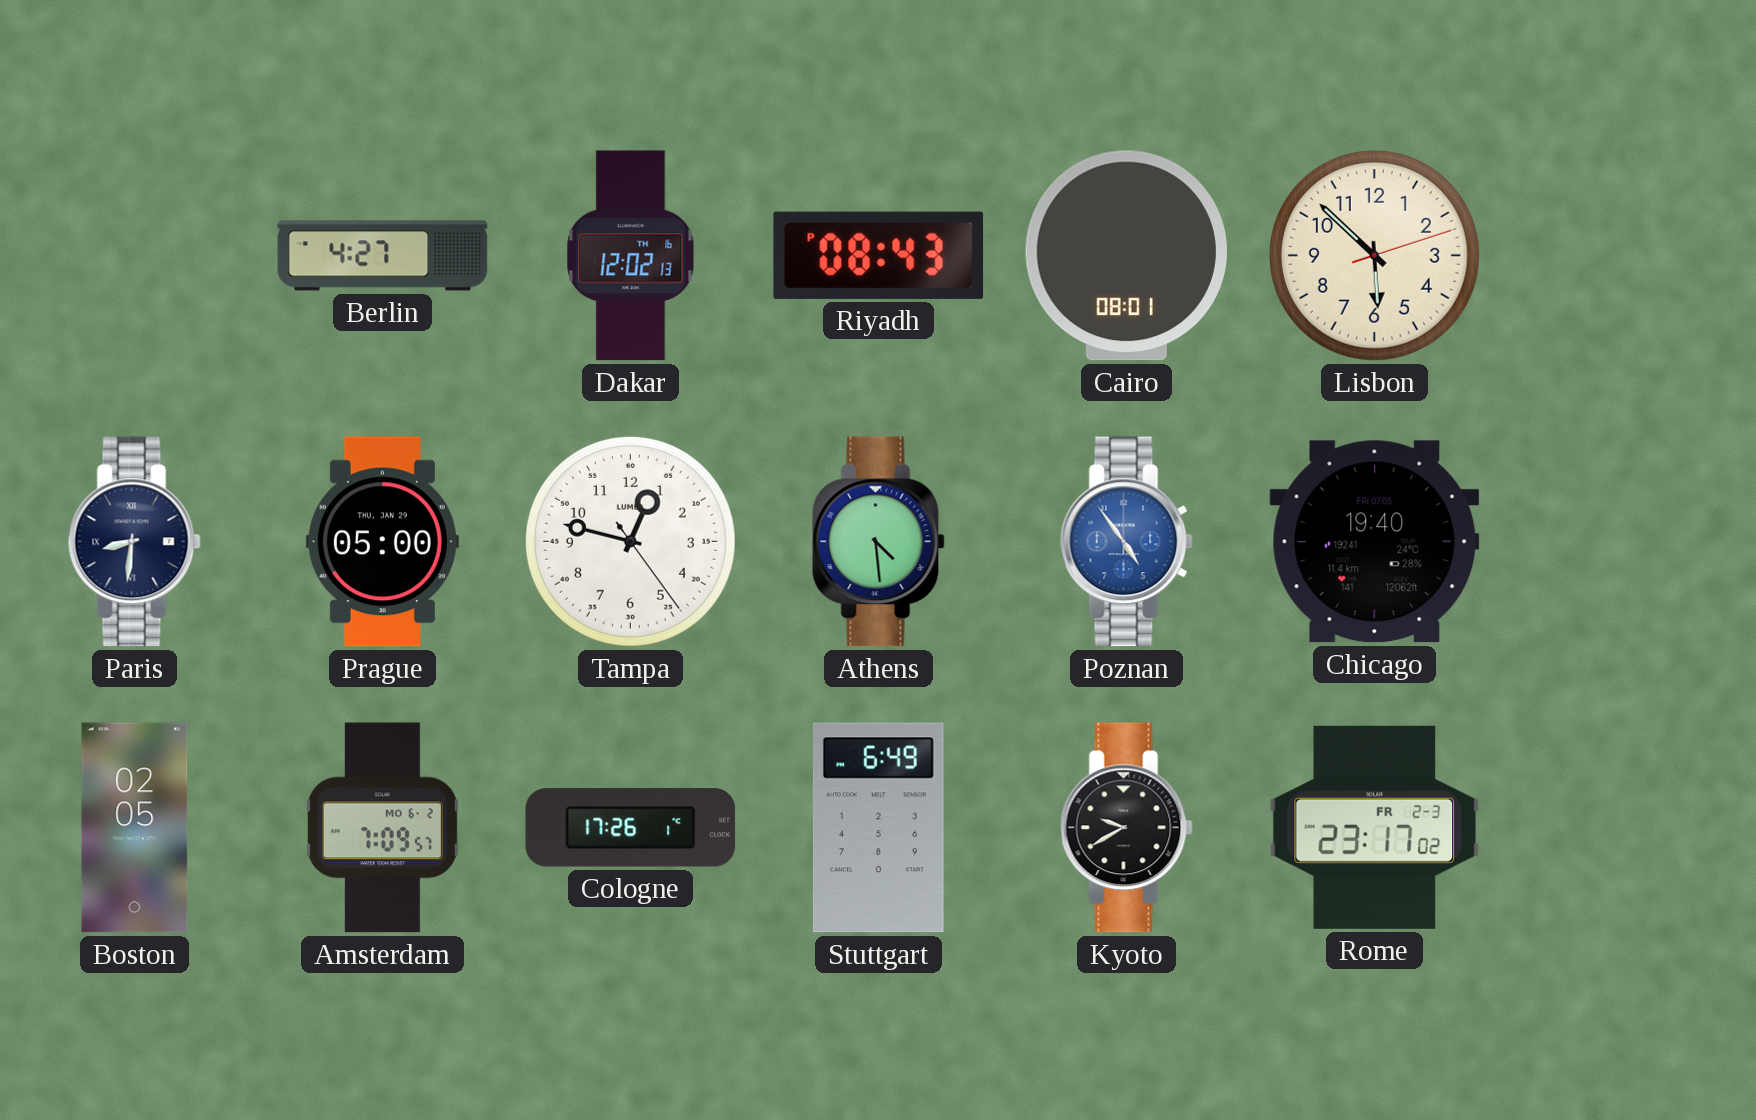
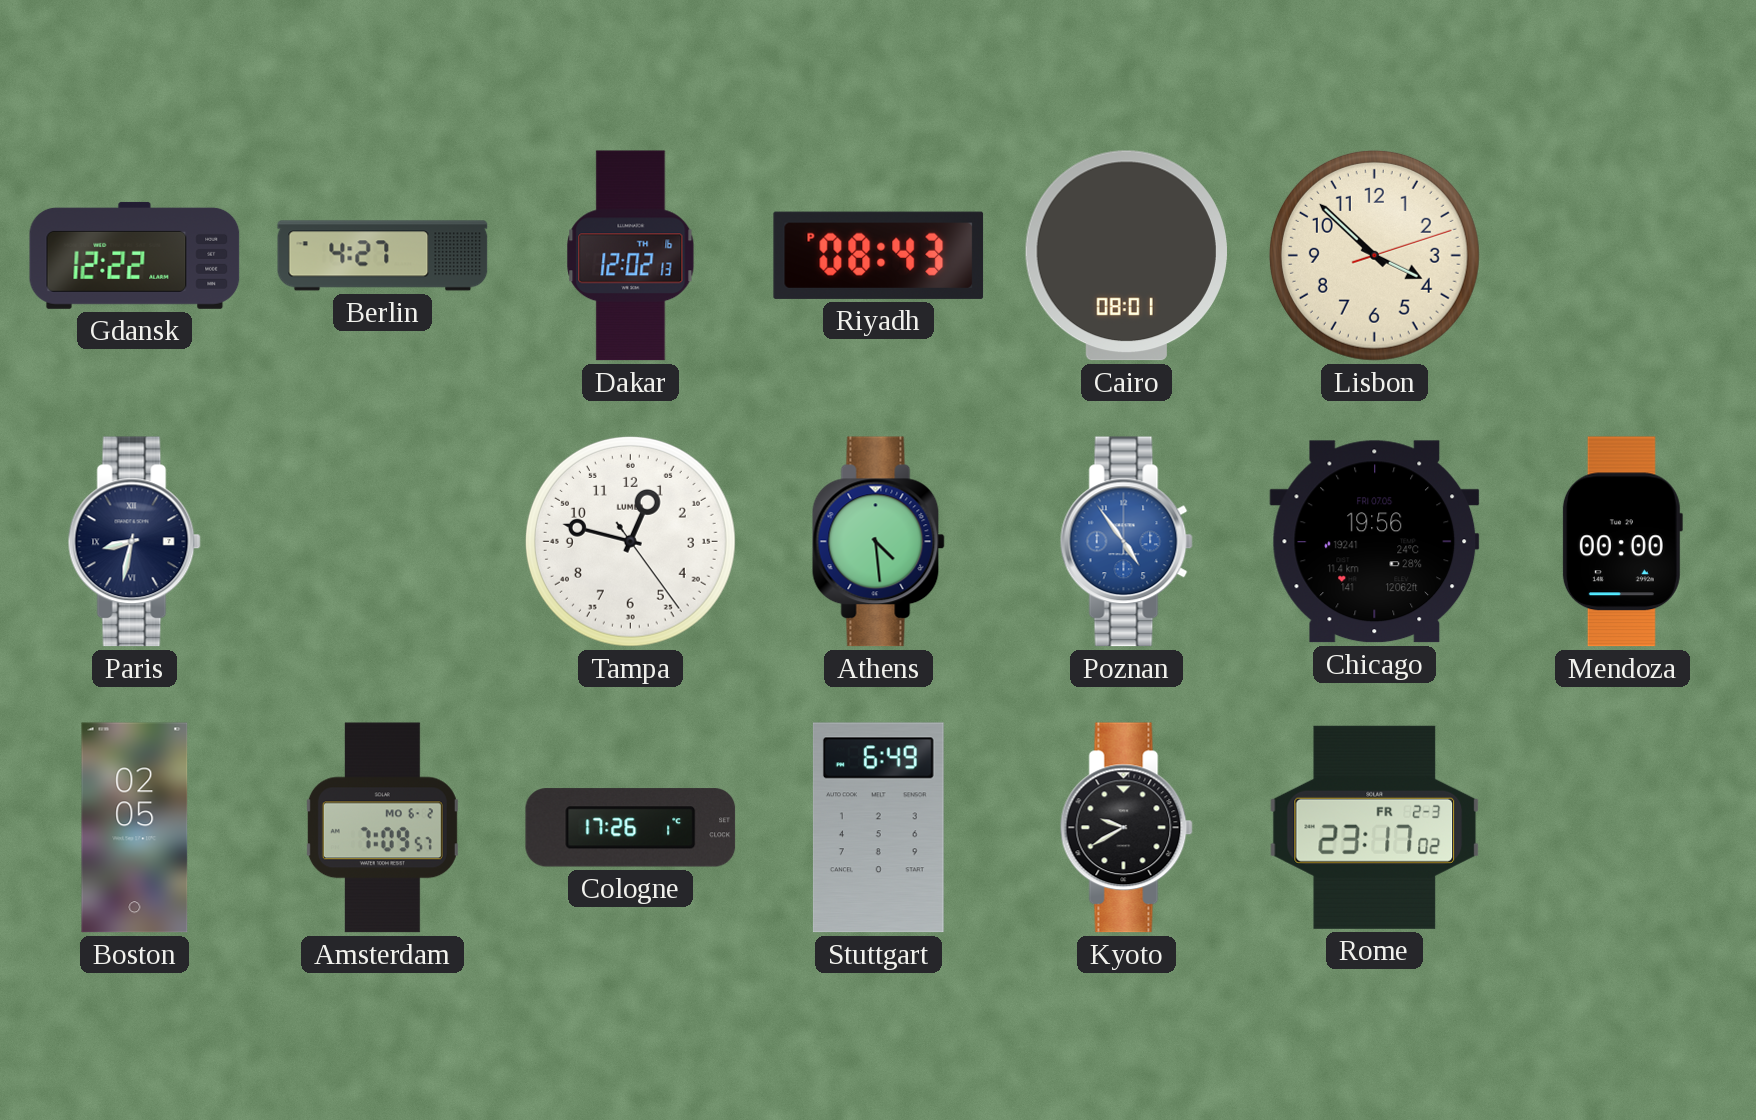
Gdansk: none -> 12:22 (135, 255)
Lisbon: 5:52 -> 3:52 (1374, 255)
Paris: 8:31 -> 8:32 (134, 542)
Prague: 05:00 -> none (382, 542)
Chicago: 19:40 -> 19:56 (1375, 542)
Mendoza: none -> 00:00 (1622, 542)
